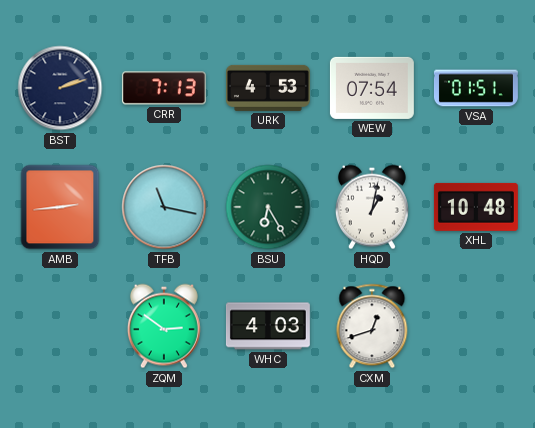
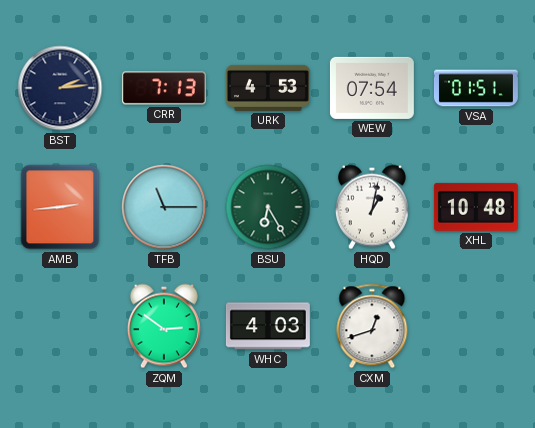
BST: 2:12 -> 2:14 (60, 88)
TFB: 11:17 -> 11:15 (164, 207)
